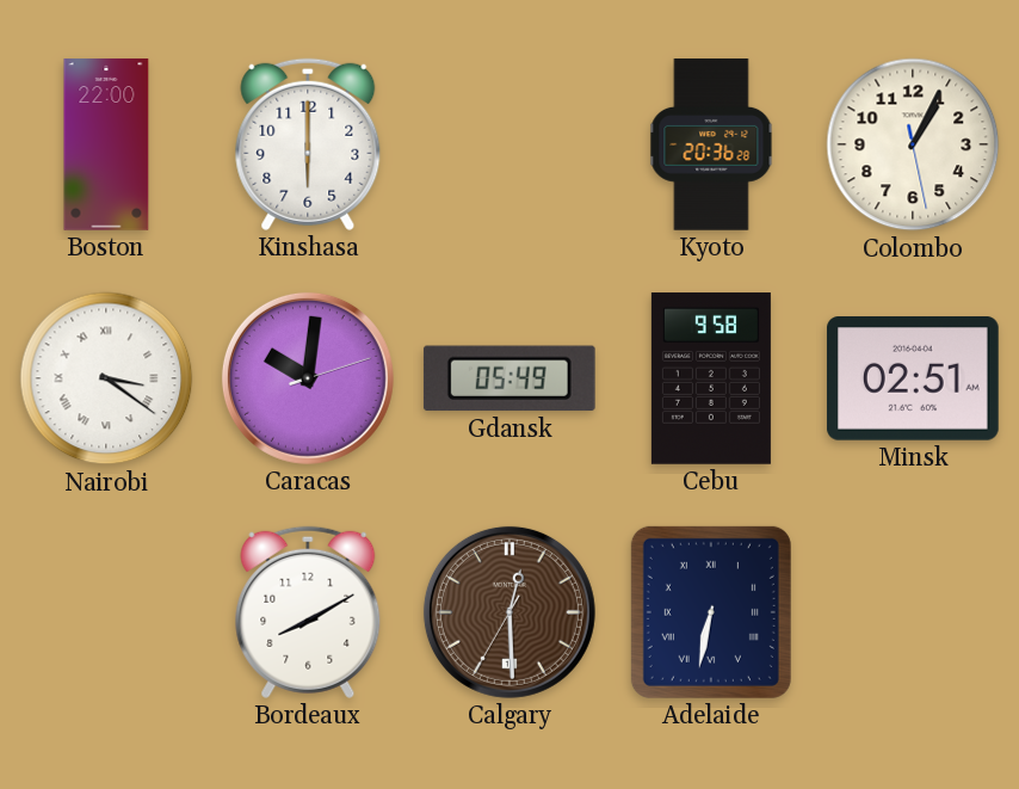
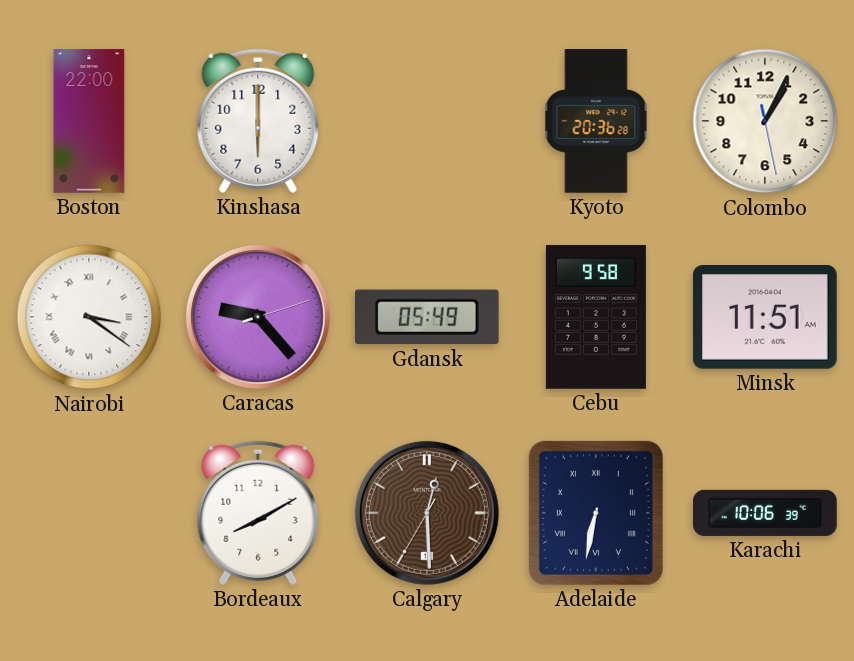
Caracas: 10:01 -> 9:23 (258, 317)
Minsk: 02:51 -> 11:51 (765, 318)
Karachi: none -> 10:06 (765, 513)
